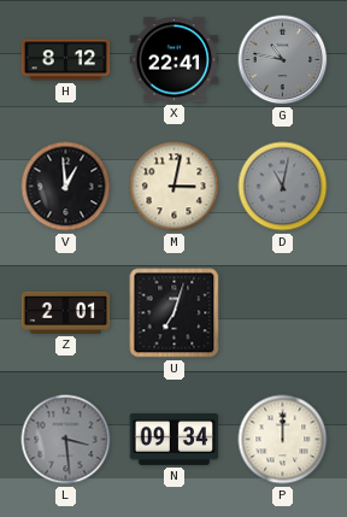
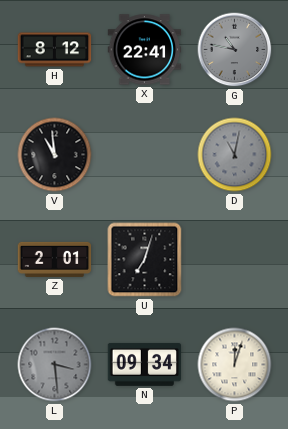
V: 12:59 -> 10:59 (55, 155)
M: 3:02 -> none (175, 187)
P: 12:00 -> 12:03 (235, 365)
